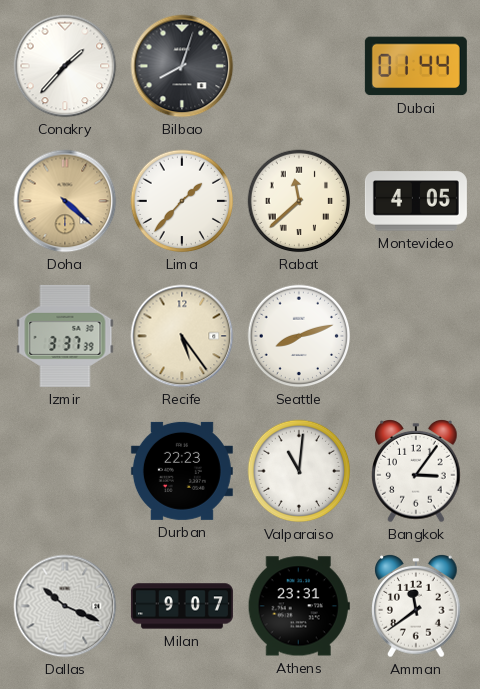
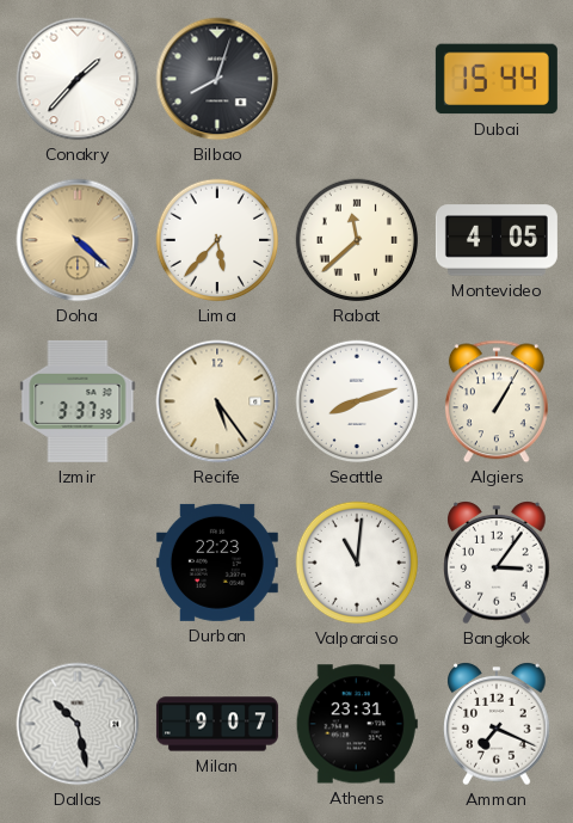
Dubai: 01:44 -> 15:44 (497, 79)
Lima: 1:37 -> 5:37 (217, 240)
Algiers: none -> 1:05 (497, 401)
Dallas: 10:19 -> 10:28 (78, 724)
Amman: 11:39 -> 7:19 (497, 725)
